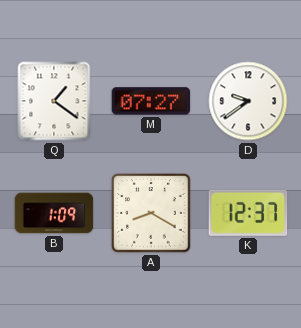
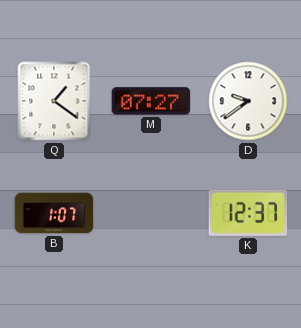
B: 1:09 -> 1:07 (54, 213)
A: 8:20 -> none (151, 213)
